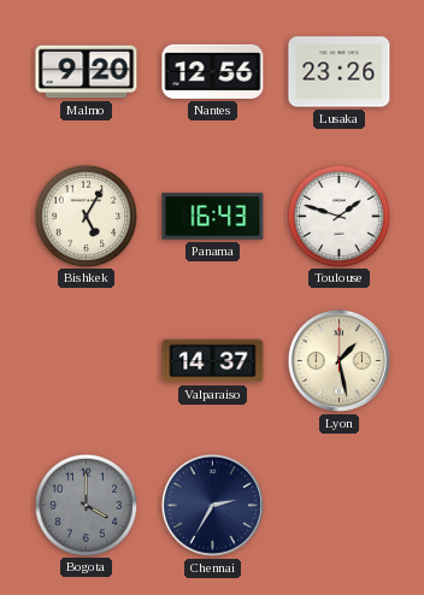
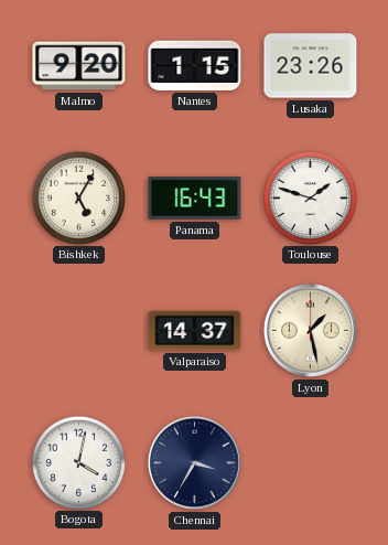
Nantes: 12:56 -> 1:15 (195, 65)
Bogota: 4:00 -> 4:02 (78, 462)
Bogota dial: grey -> white (78, 462)
Chennai: 2:35 -> 3:35 (194, 462)
